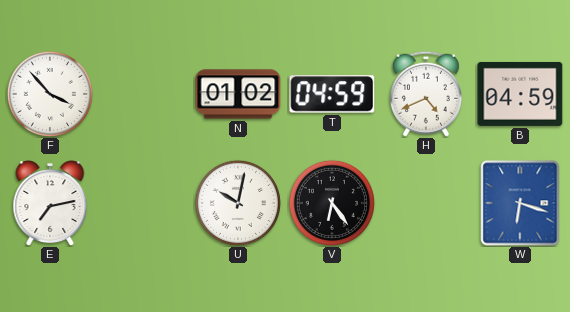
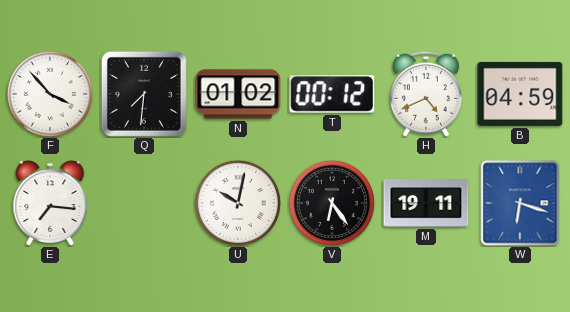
Q: none -> 7:31 (144, 94)
T: 04:59 -> 00:12 (332, 94)
E: 7:13 -> 7:16 (50, 203)
M: none -> 19:11 (426, 203)
